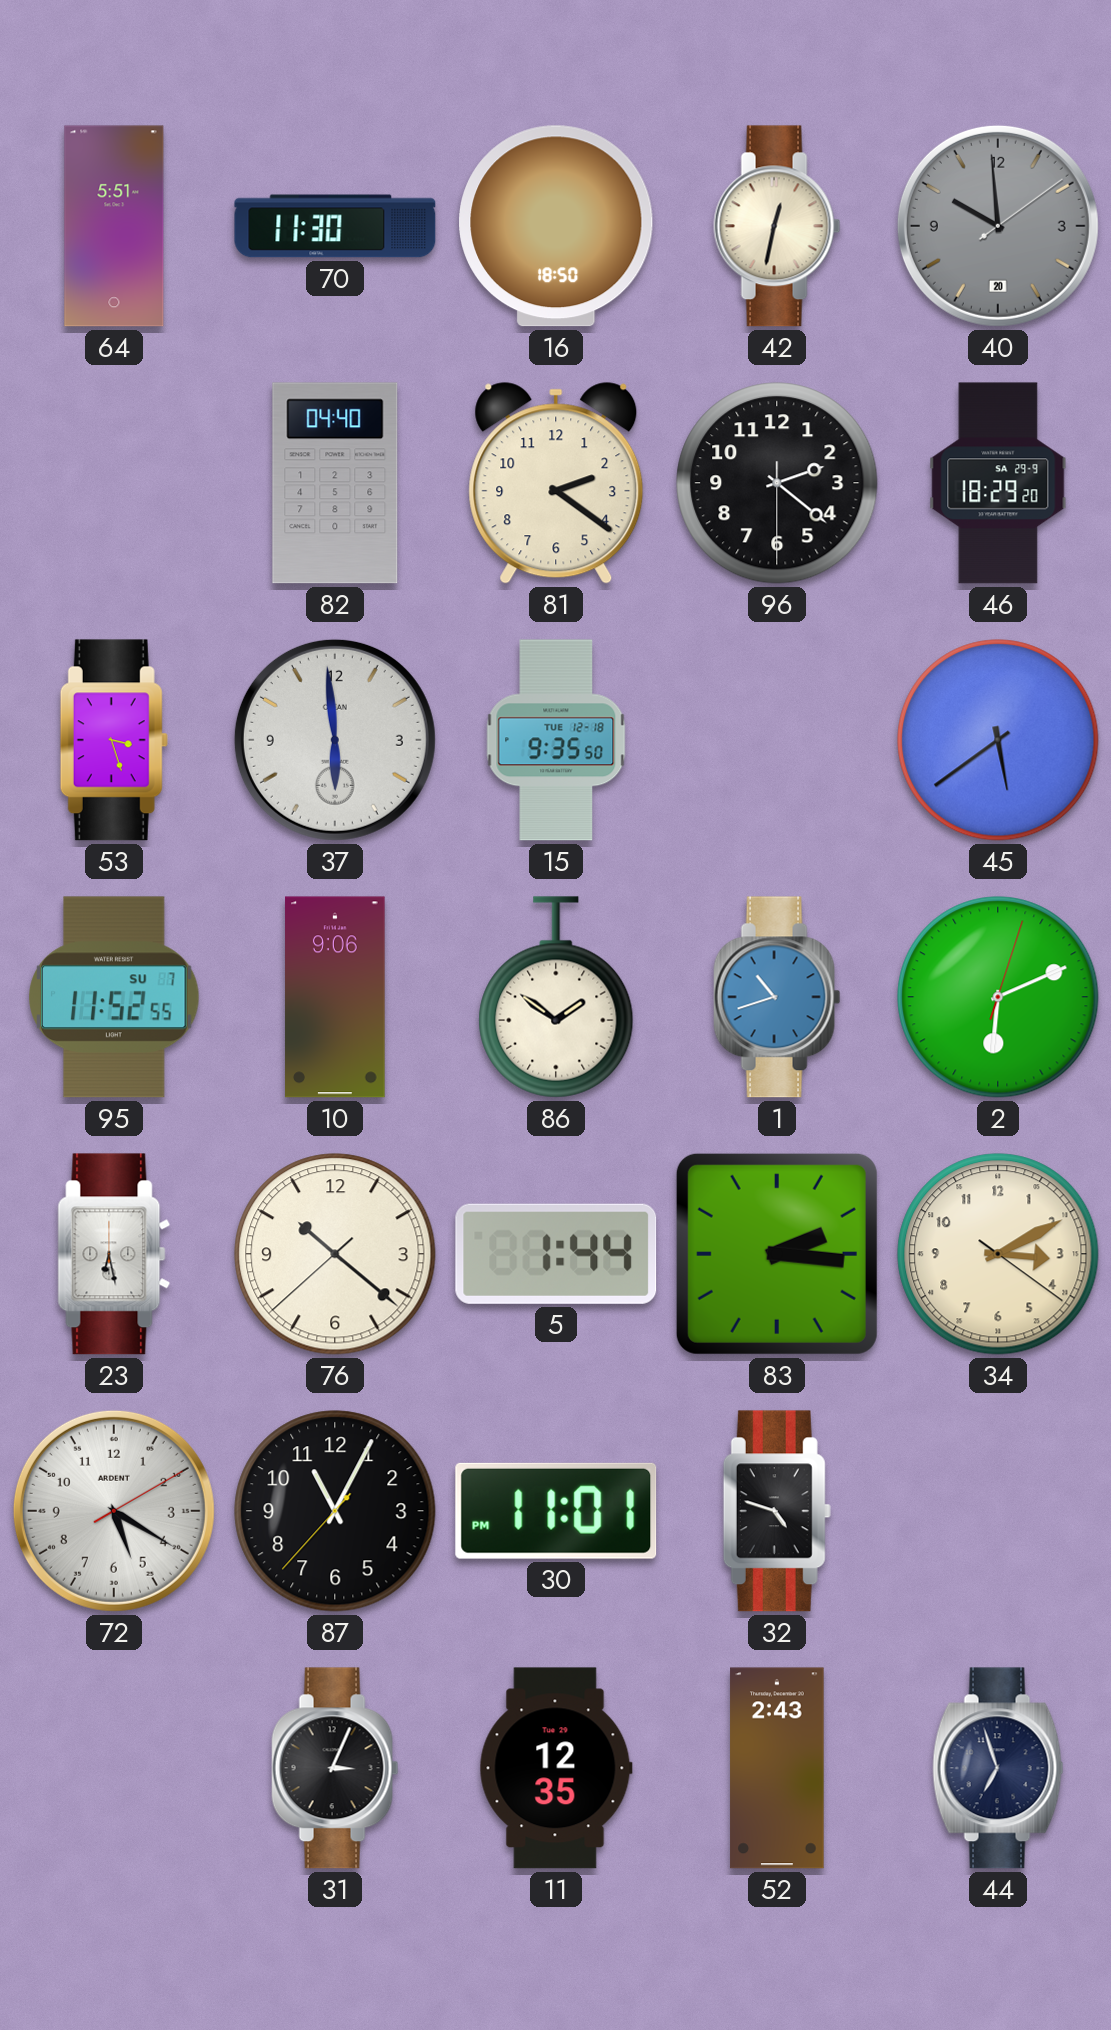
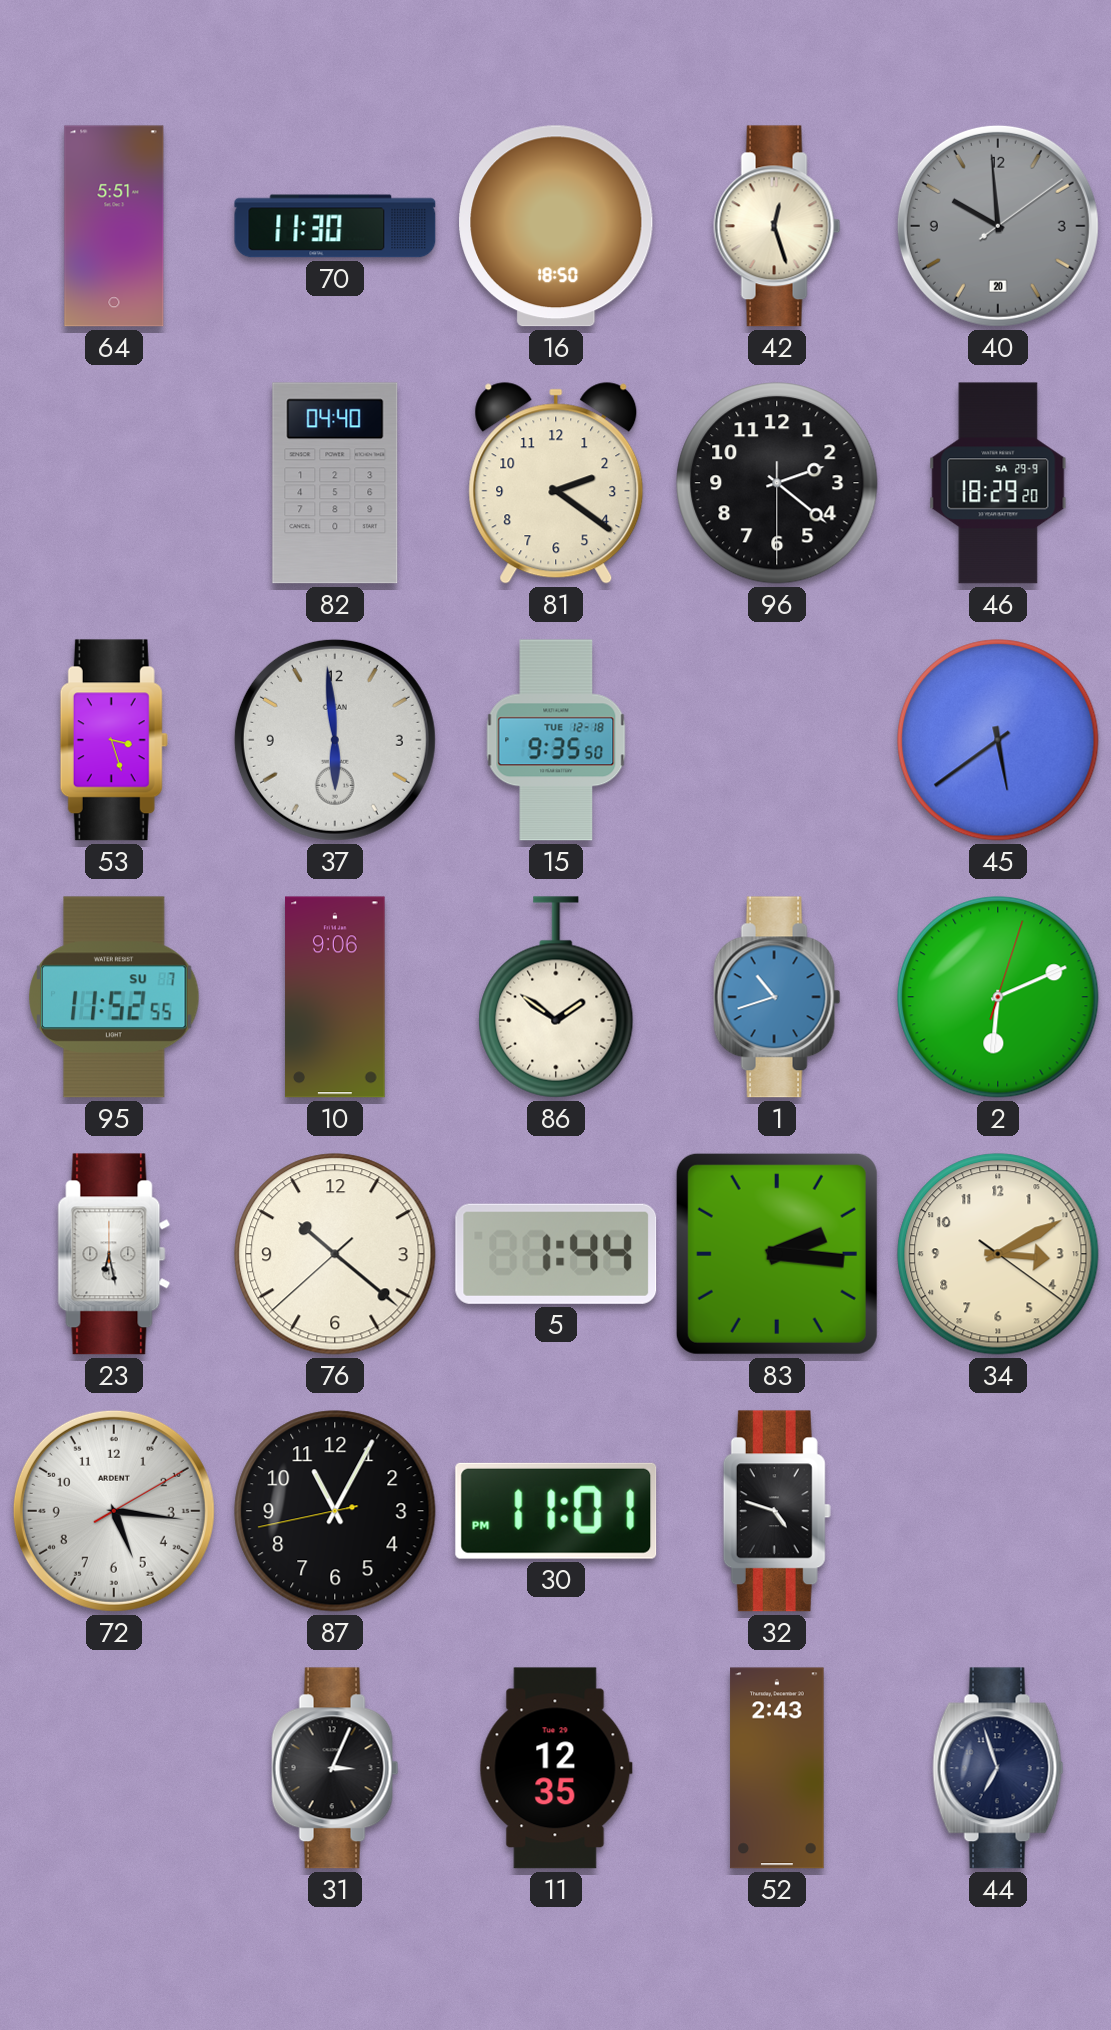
42: 12:32 -> 12:27 (777, 226)
72: 5:20 -> 5:16 (114, 1511)
87: 11:04:37 -> 11:04:43 (335, 1511)
